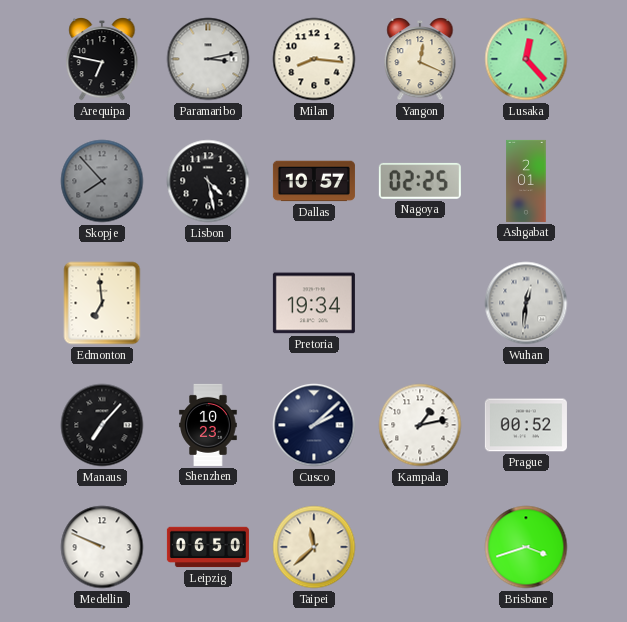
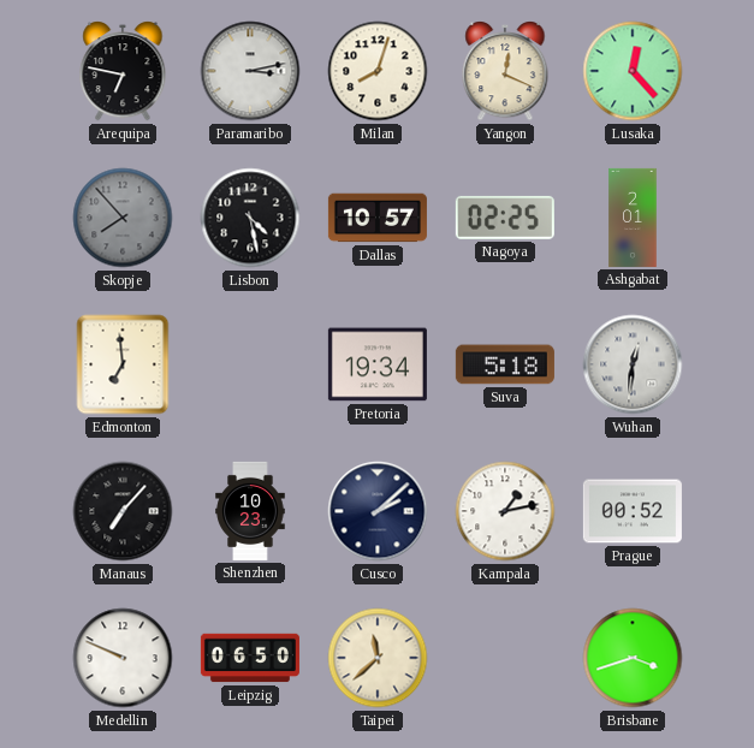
Milan: 8:16 -> 8:03 (378, 71)
Suva: none -> 5:18 (505, 364)
